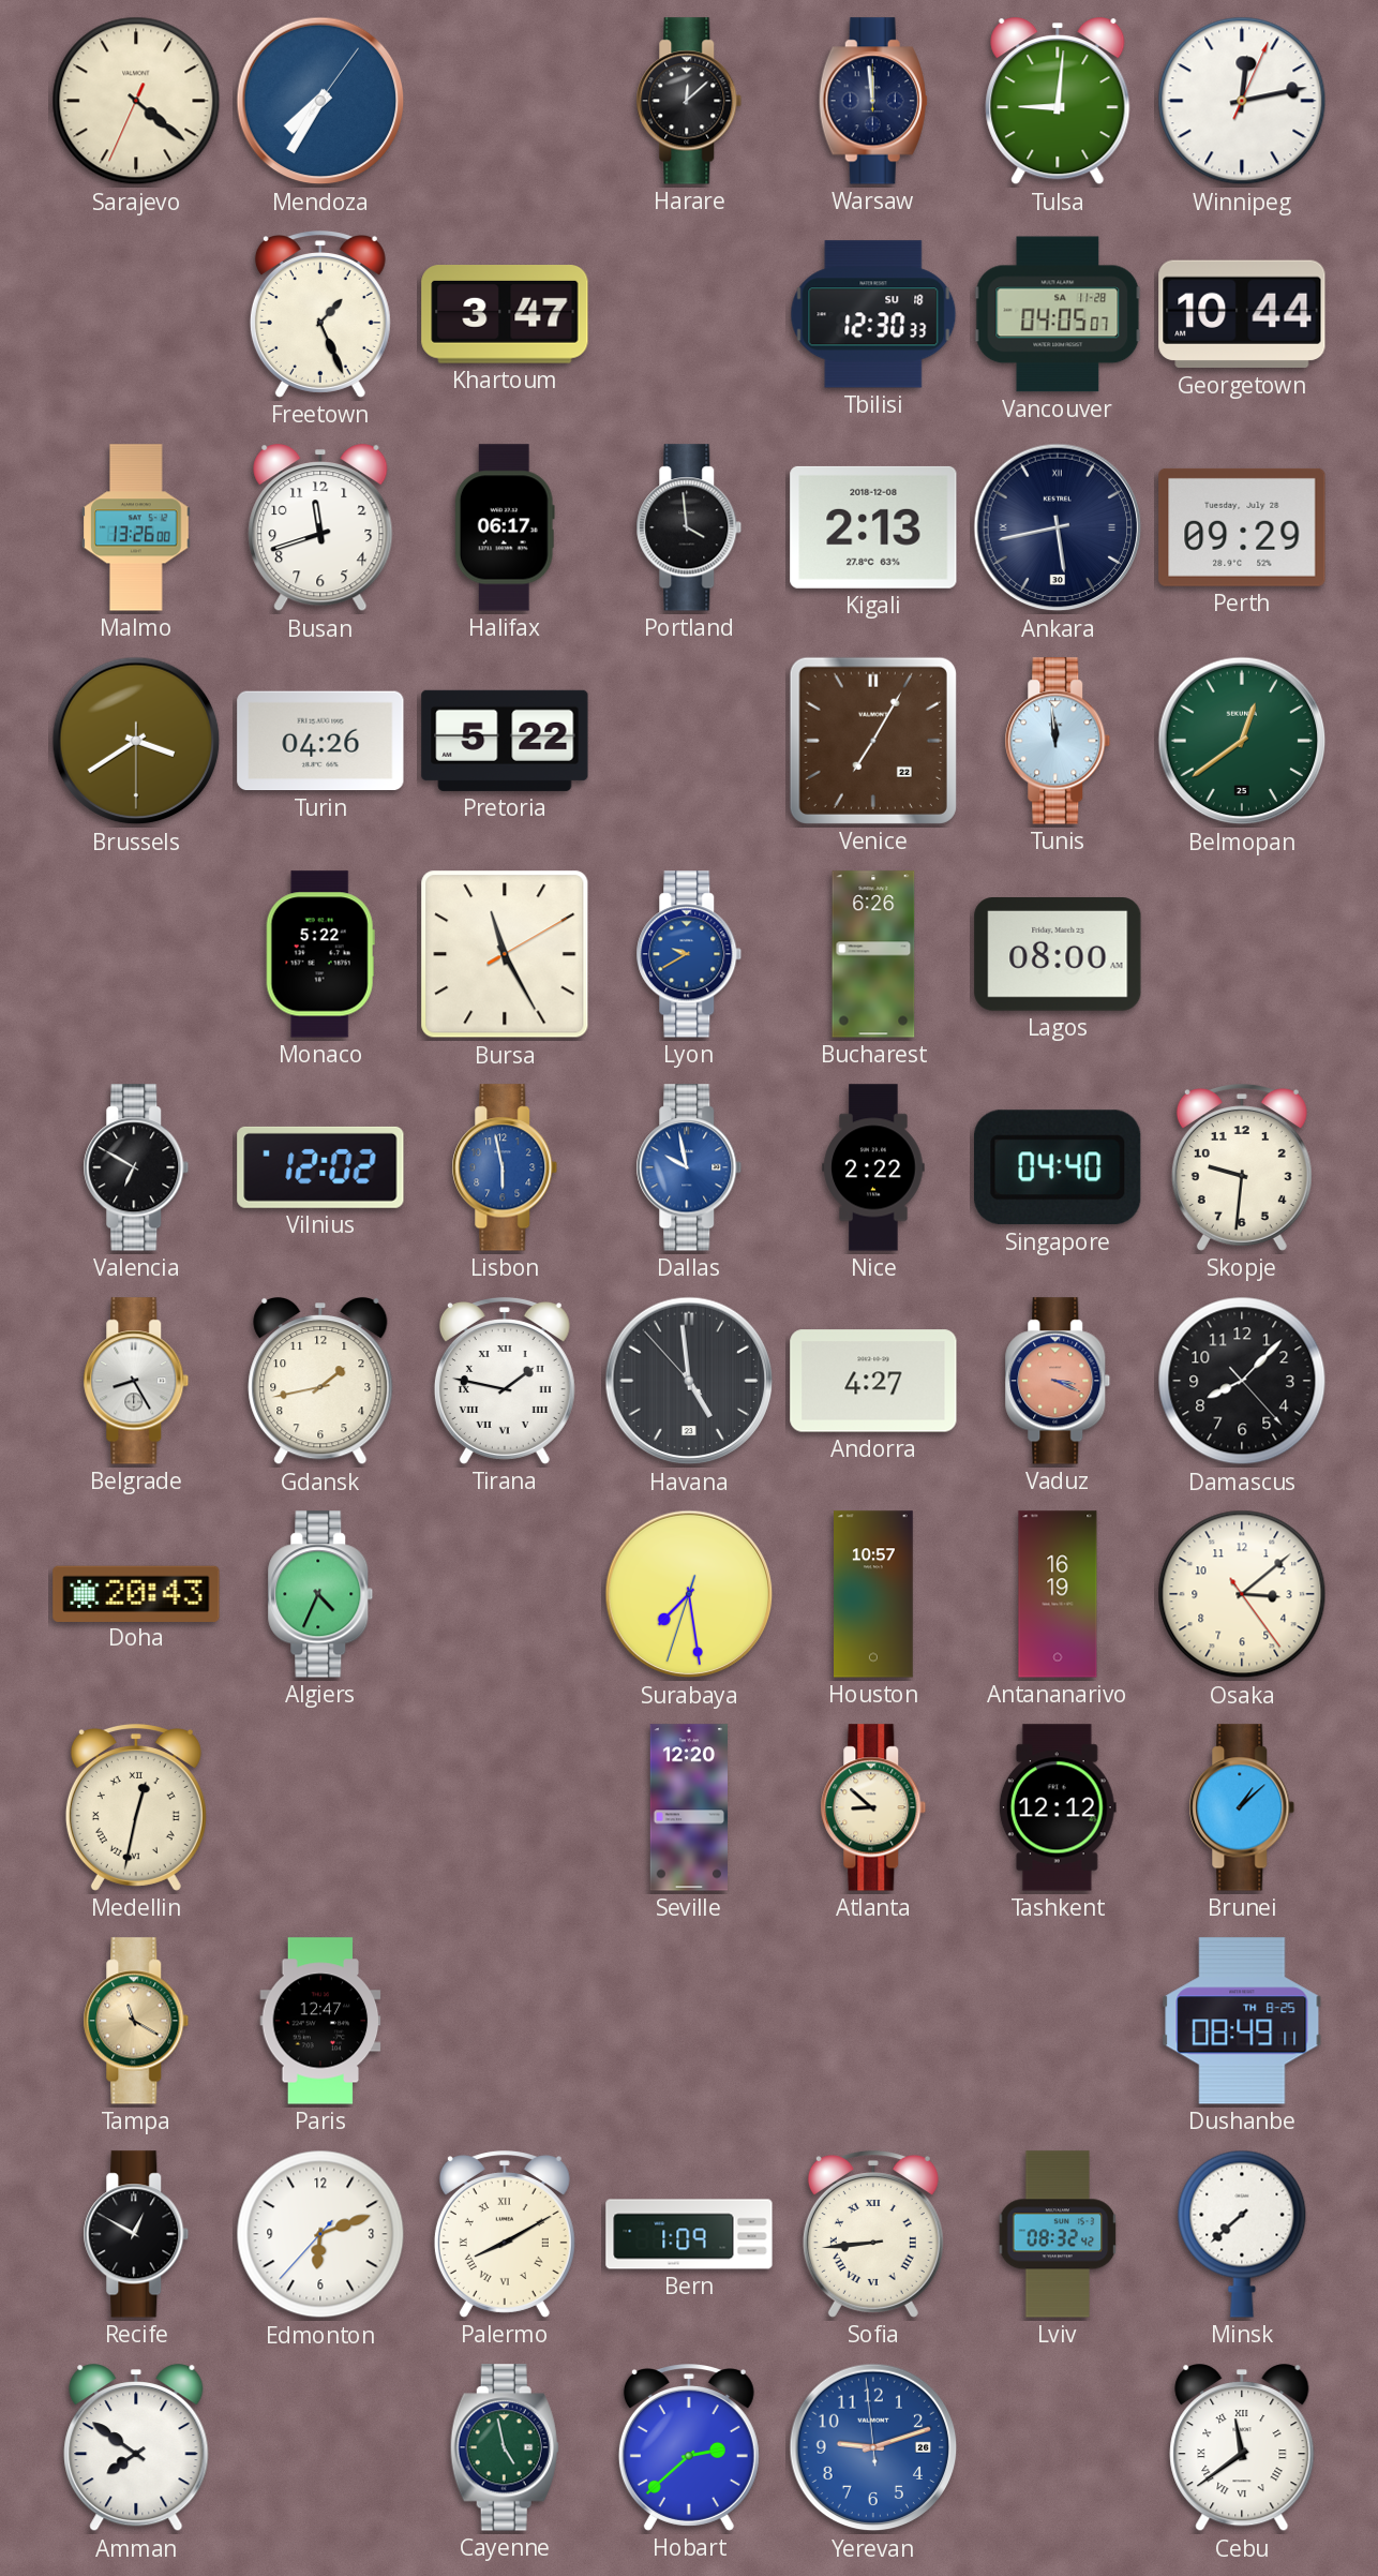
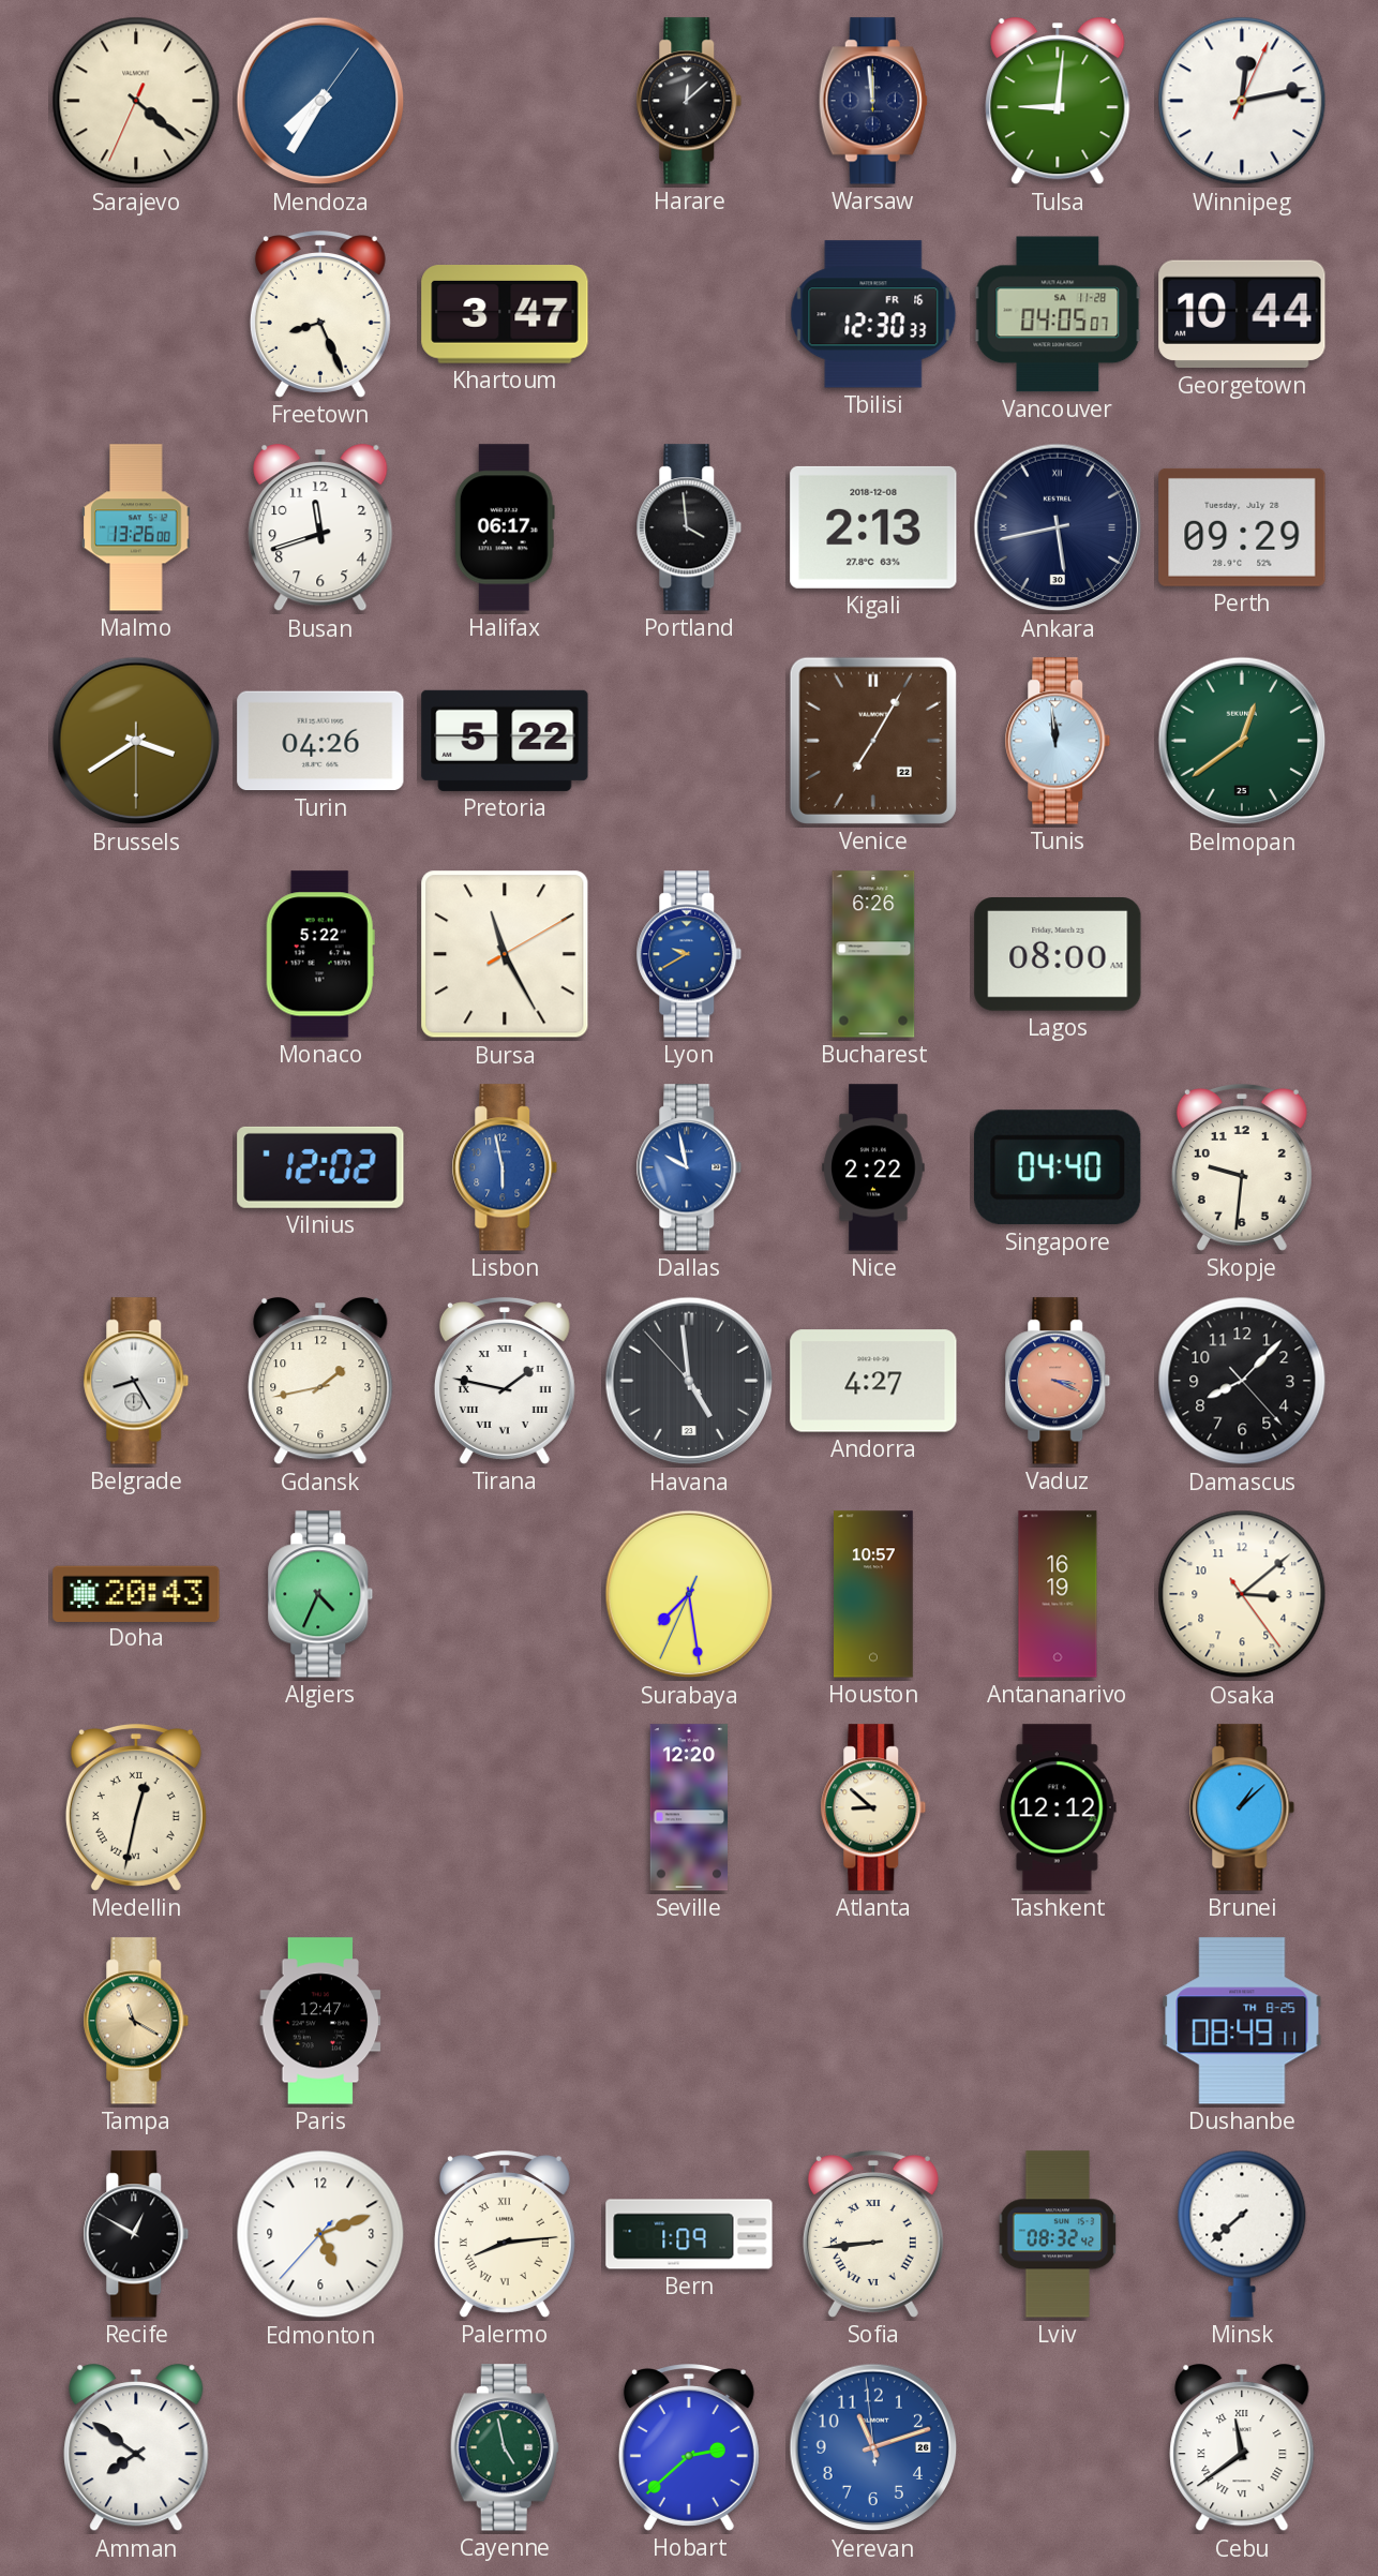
Freetown: 1:26 -> 8:26 (320, 315)
Tbilisi date: SU 18 -> FR 16 (873, 314)
Valencia: 6:50 -> none (136, 1167)
Surabaya: 7:28:33 -> 7:28:34 (689, 1594)
Edmonton: 6:11 -> 5:11 (320, 2234)
Palermo: 8:10 -> 8:14 (505, 2235)
Yerevan: 9:11 -> 11:11 (873, 2447)
